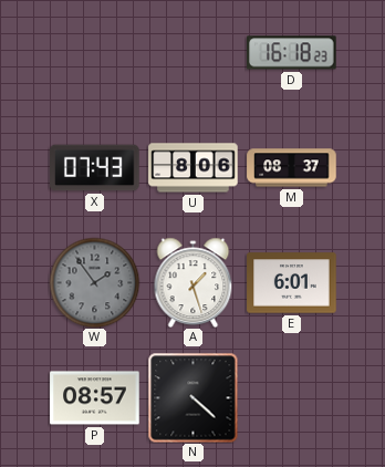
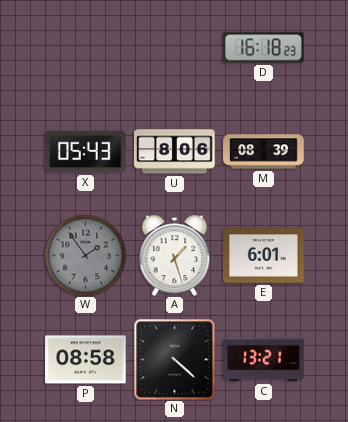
X: 07:43 -> 05:43 (86, 152)
M: 08:37 -> 08:39 (264, 152)
P: 08:57 -> 08:58 (86, 360)
C: none -> 13:21 (264, 360)
